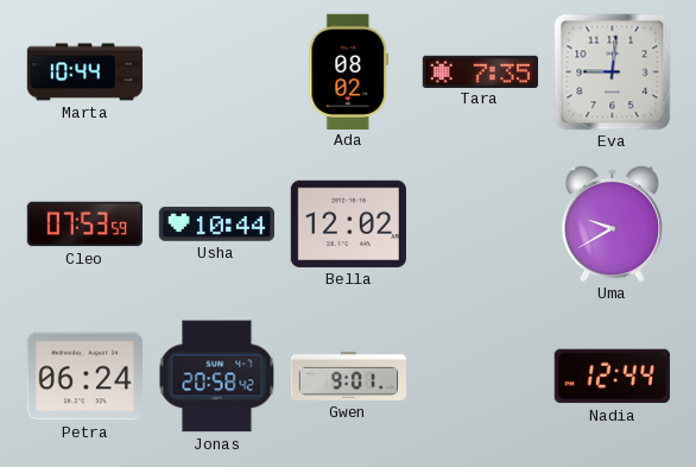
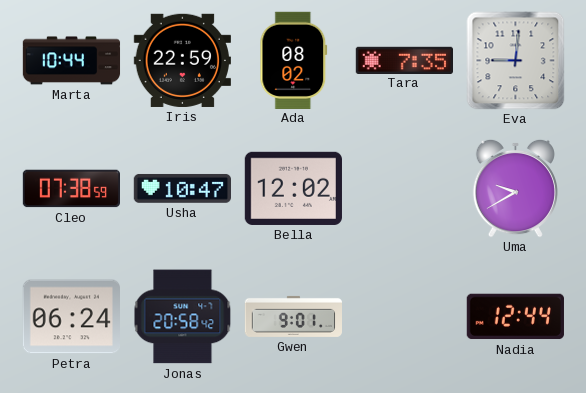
Iris: none -> 22:59 (182, 60)
Cleo: 07:53 -> 07:38 (71, 189)
Usha: 10:44 -> 10:47 (182, 189)
